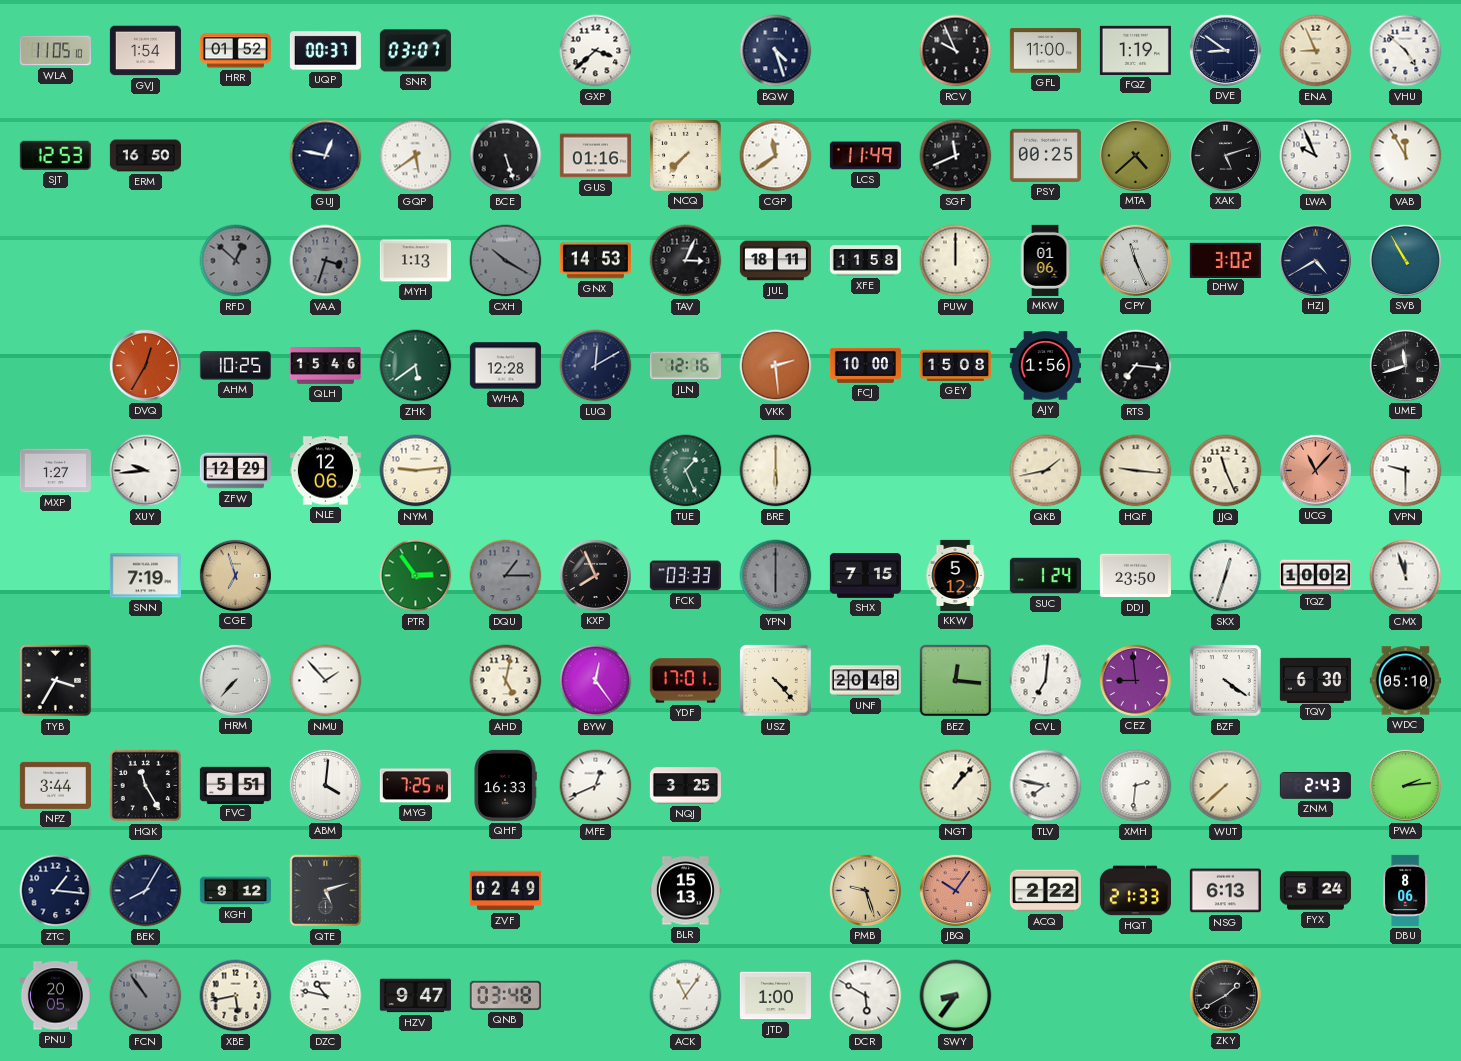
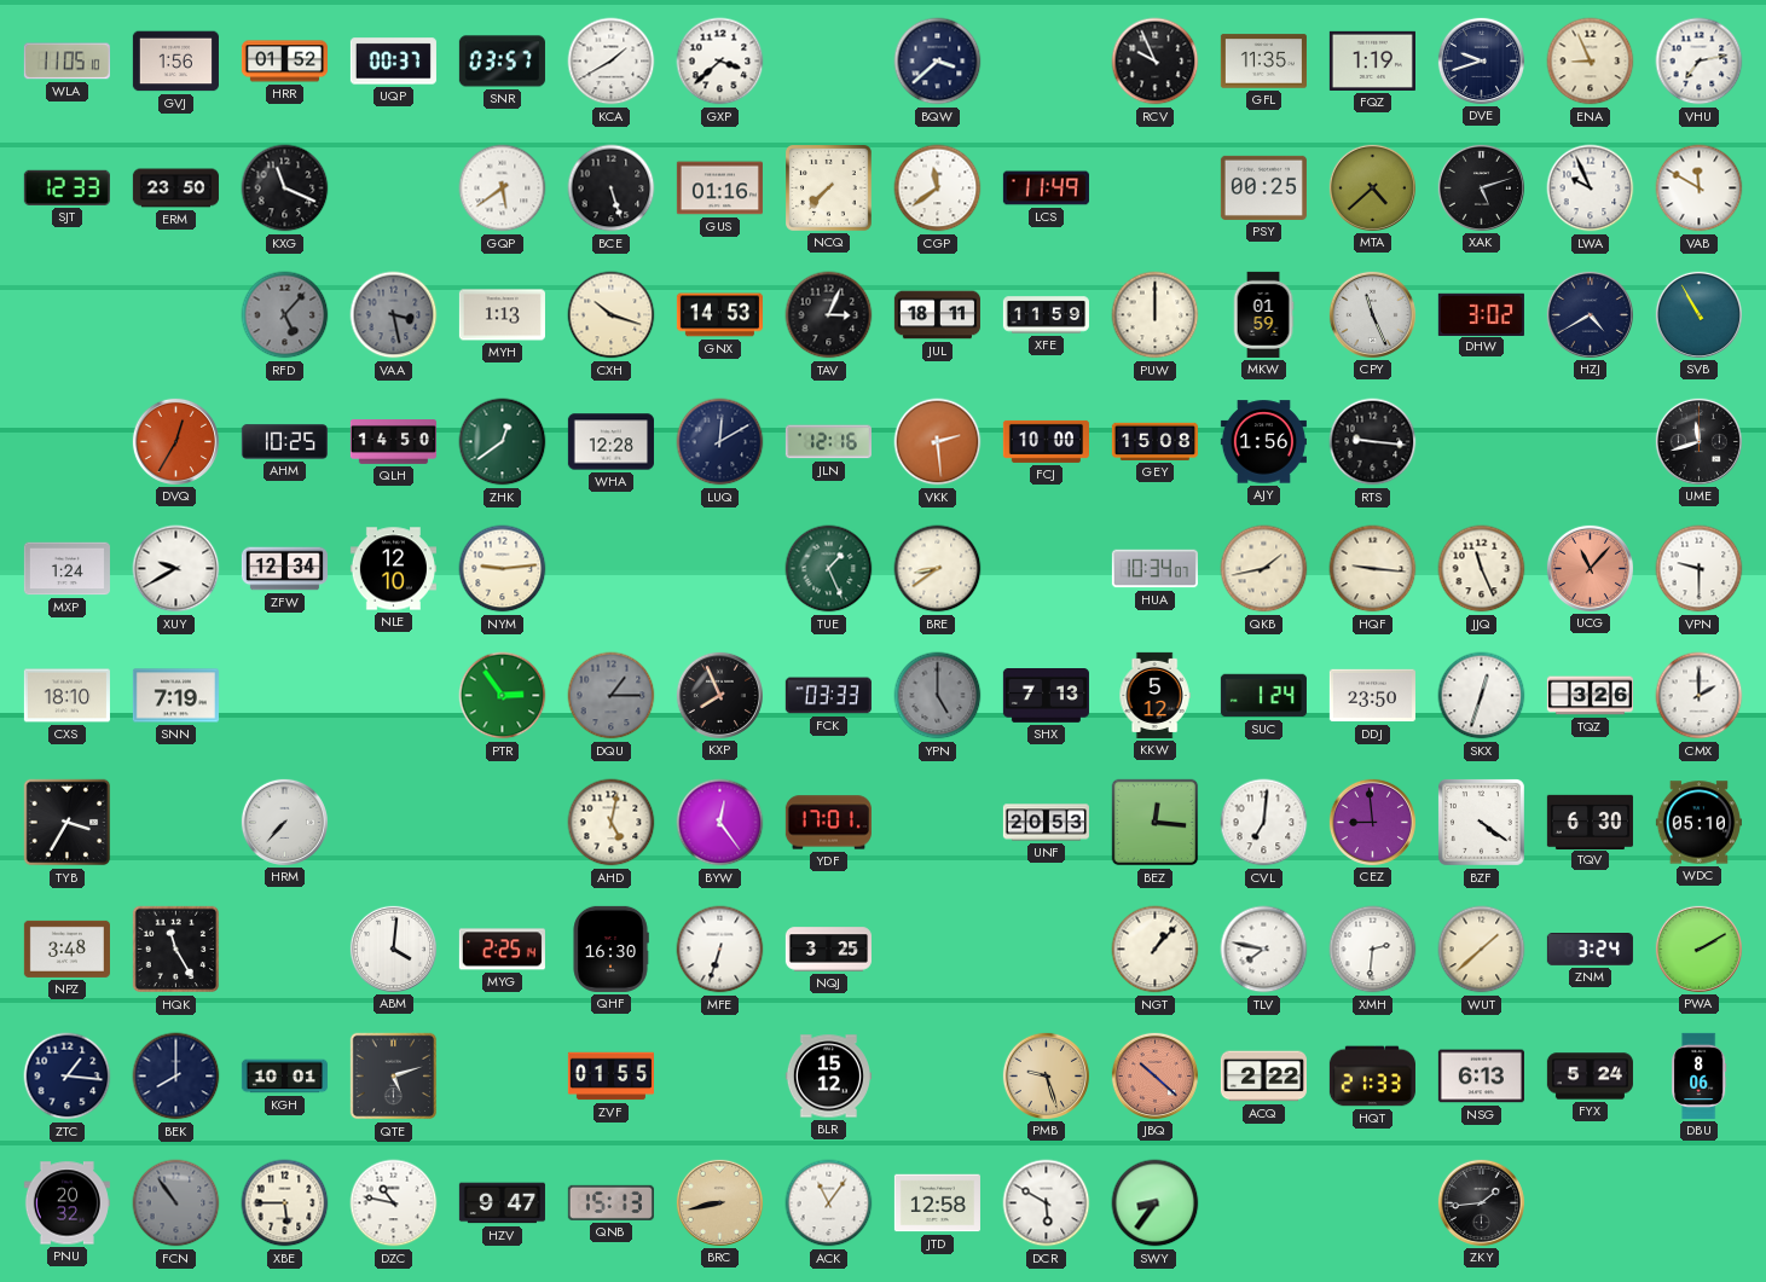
GVJ: 1:54 -> 1:56 (175, 62)
SNR: 03:07 -> 03:57 (502, 62)
KCA: none -> 1:40 (612, 62)
BQW: 4:27 -> 3:38 (938, 62)
GFL: 11:00 -> 11:35 (1263, 62)
DVE: 8:51 -> 9:42 (1481, 60)
VHU: 4:52 -> 7:13 (1700, 62)
SJT: 12:53 -> 12:33 (66, 187)
ERM: 16:50 -> 23:50 (175, 188)
KXG: none -> 11:19 (285, 188)
GUJ: 12:47 -> none (326, 156)
SGF: 11:41 -> none (956, 156)
VAB: 11:55 -> 11:50 (1700, 188)
RFD: 12:52 -> 5:07 (285, 315)
VAA: 3:33 -> 3:28 (394, 315)
CXH: 10:20 -> 10:18 (612, 315)
CXH dial: grey -> cream (612, 315)
XFE: 11:58 -> 11:59 (1046, 315)
MKW: 01:06 -> 01:59 (1263, 314)
QLH: 15:46 -> 14:50 (393, 442)
ZHK: 5:39 -> 12:39 (503, 442)
RTS: 7:16 -> 9:16 (1373, 442)
MXP: 1:27 -> 1:24 (66, 569)
XUY: 9:44 -> 9:40 (176, 569)
ZFW: 12:29 -> 12:34 (284, 569)
NLE: 12:06 -> 12:10 (393, 569)
BRE: 6:00 -> 8:39 (938, 569)
HUA: none -> 10:34 (1154, 569)
CXS: none -> 18:10 (66, 696)
CGE: 6:57 -> none (235, 575)
YPN: 6:00 -> 5:00 (938, 696)
SHX: 7:15 -> 7:13 (1046, 696)
TQZ: 10:02 -> 3:26 (1590, 696)
CMX: 11:57 -> 2:00 (1700, 696)
NMU: 1:53 -> none (326, 681)
USZ: 4:23 -> none (776, 681)
UNF: 20:48 -> 20:53 (1046, 823)
NPZ: 3:44 -> 3:48 (66, 949)
FVC: 5:51 -> none (235, 785)
MYG: 7:25 -> 2:25 (502, 950)
QHF: 16:33 -> 16:30 (610, 949)
MFE: 12:41 -> 6:33 (720, 950)
WUT: 7:38 -> 1:38 (1482, 950)
ZNM: 2:43 -> 3:24 (1590, 950)
PWA: 2:14 -> 2:10 (1698, 949)
BEK: 8:05 -> 8:00 (176, 1077)
KGH: 9:12 -> 10:01 (284, 1077)
ZVF: 02:49 -> 01:55 (610, 1077)
BLR: 15:13 -> 15:12 (828, 1077)
JBQ: 10:06 -> 10:22 (1154, 1075)
PNU: 20:05 -> 20:32 (66, 1203)
XBE: 5:43 -> 5:45 (285, 1203)
QNB: 03:48 -> 15:13 (610, 1202)
BRC: none -> 8:43 (719, 1202)
JTD: 1:00 -> 12:58 (937, 1203)
ZKY: 1:40 -> 1:44 (1481, 1202)
